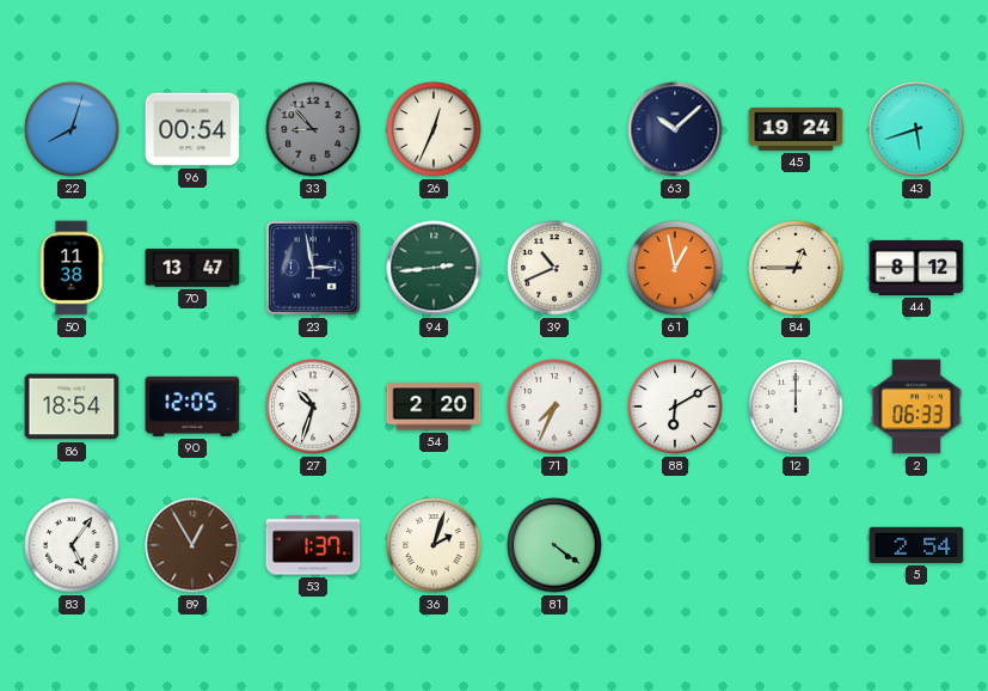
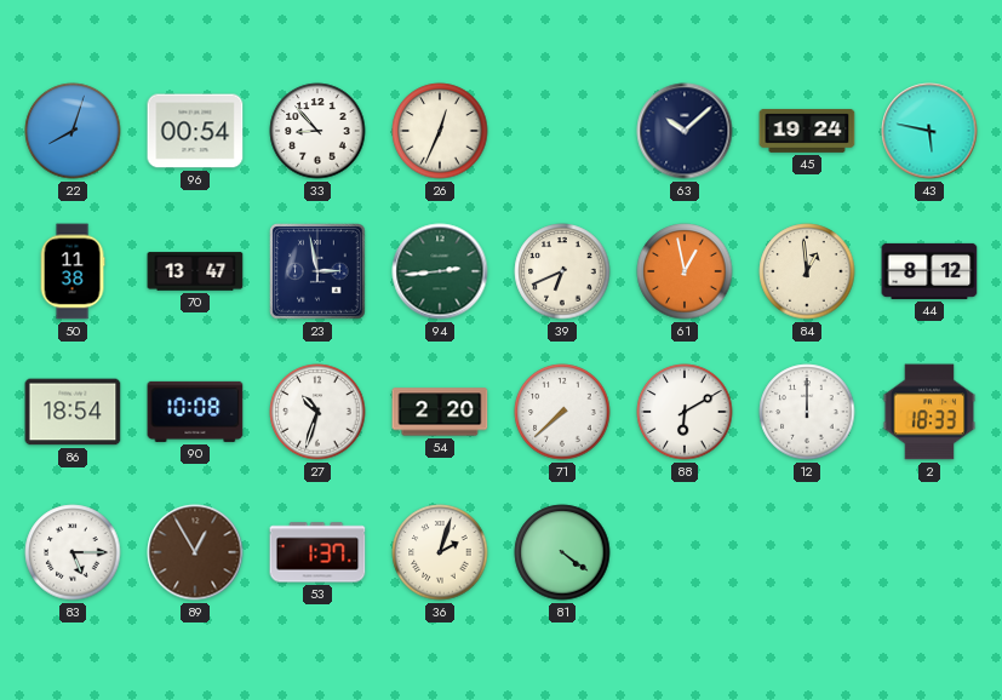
33 dial: grey -> white (317, 131)
43: 5:42 -> 5:47 (929, 131)
39: 10:41 -> 6:41 (562, 271)
84: 12:45 -> 12:59 (807, 271)
90: 12:05 -> 10:08 (195, 412)
71: 7:34 -> 7:38 (562, 412)
2: 06:33 -> 18:33 (929, 412)
83: 5:06 -> 5:15 (73, 552)
5: 2:54 -> none (916, 545)
